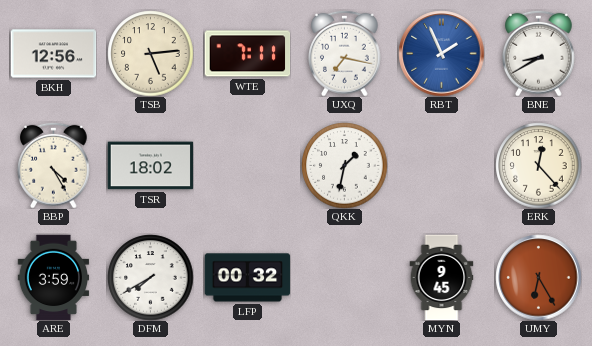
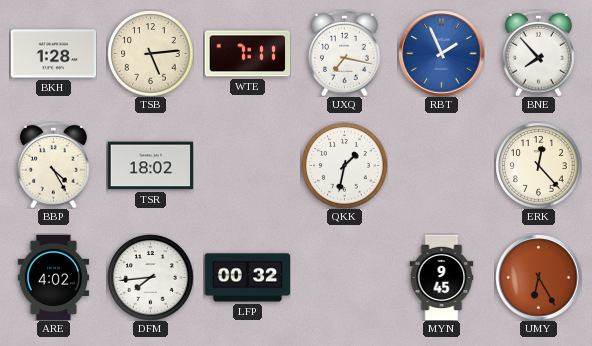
BKH: 12:56 -> 1:28 (53, 54)
BNE: 8:40 -> 7:53 (539, 53)
ARE: 3:59 -> 4:02 (54, 277)
DFM: 7:40 -> 7:44 (150, 277)
